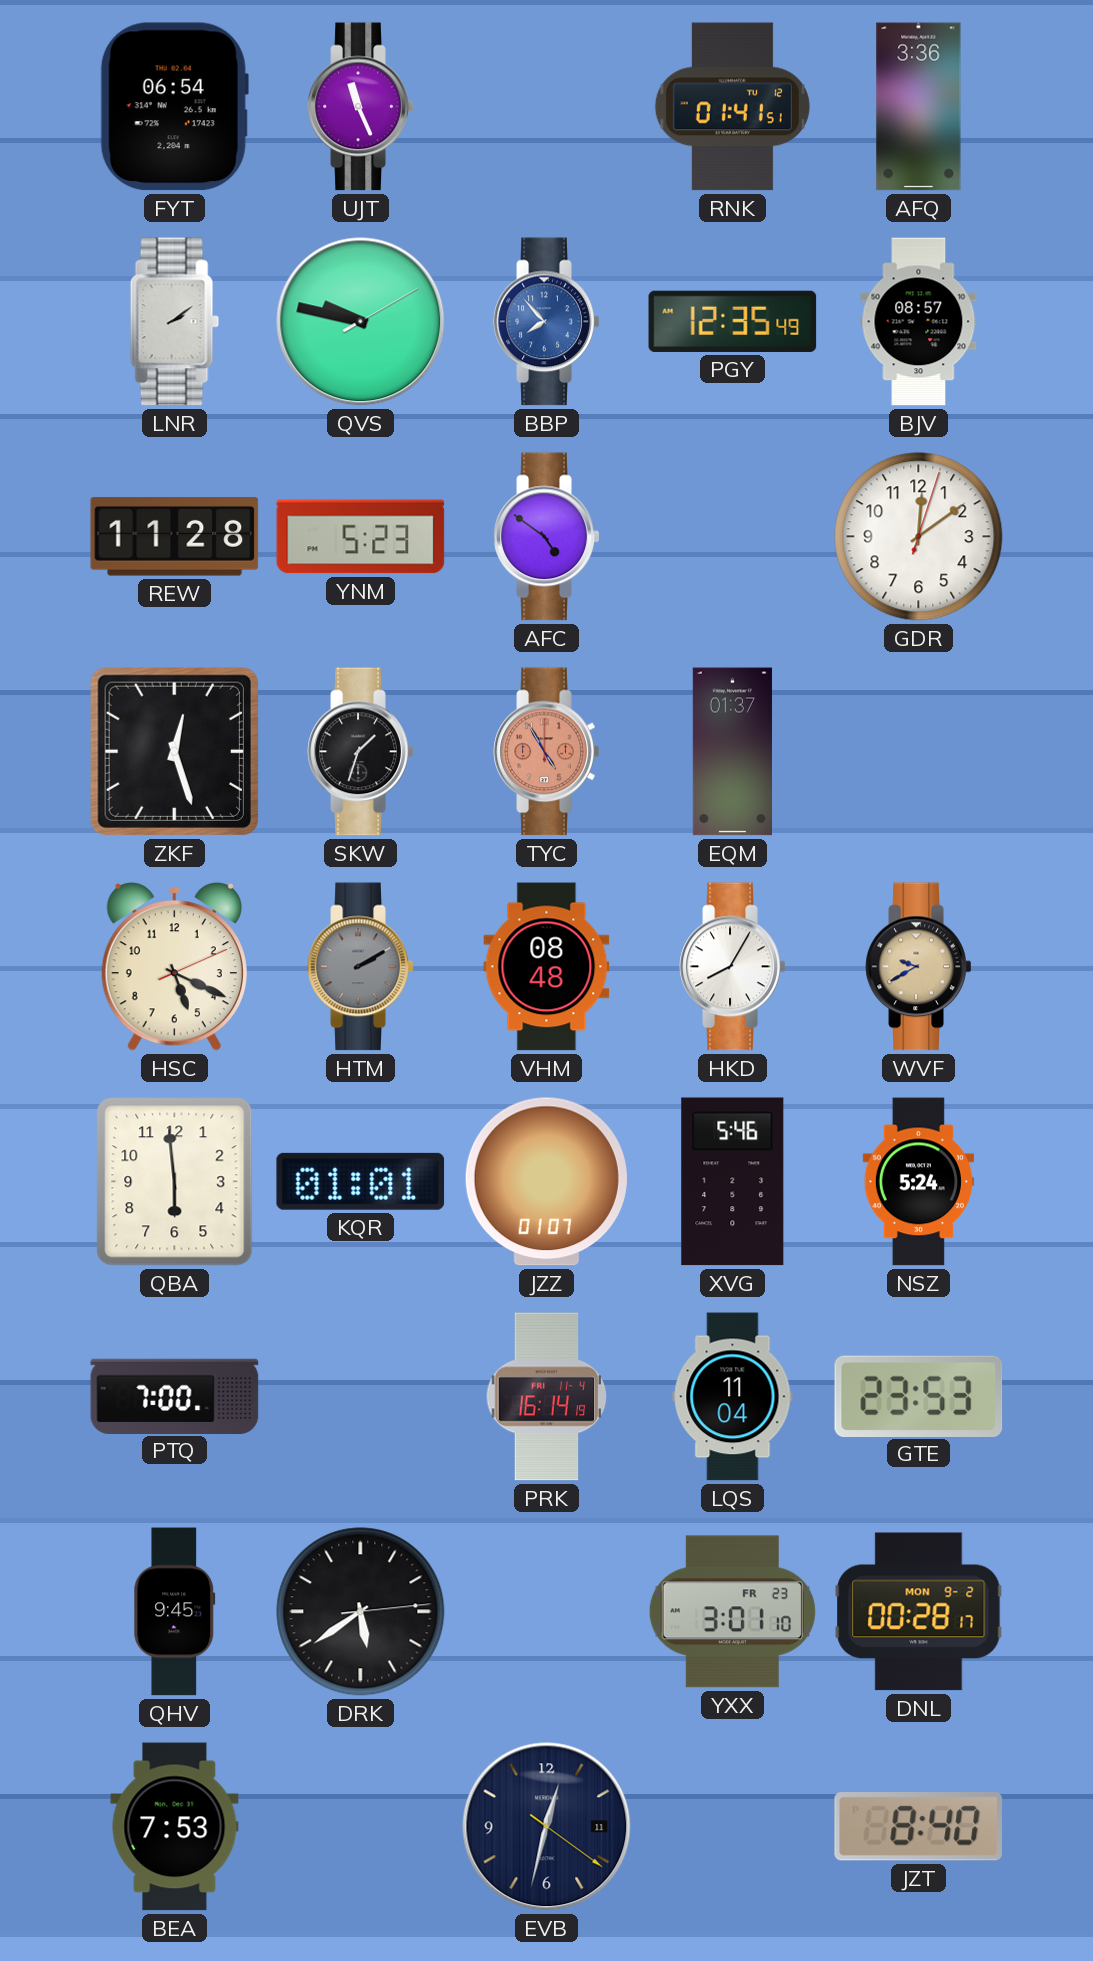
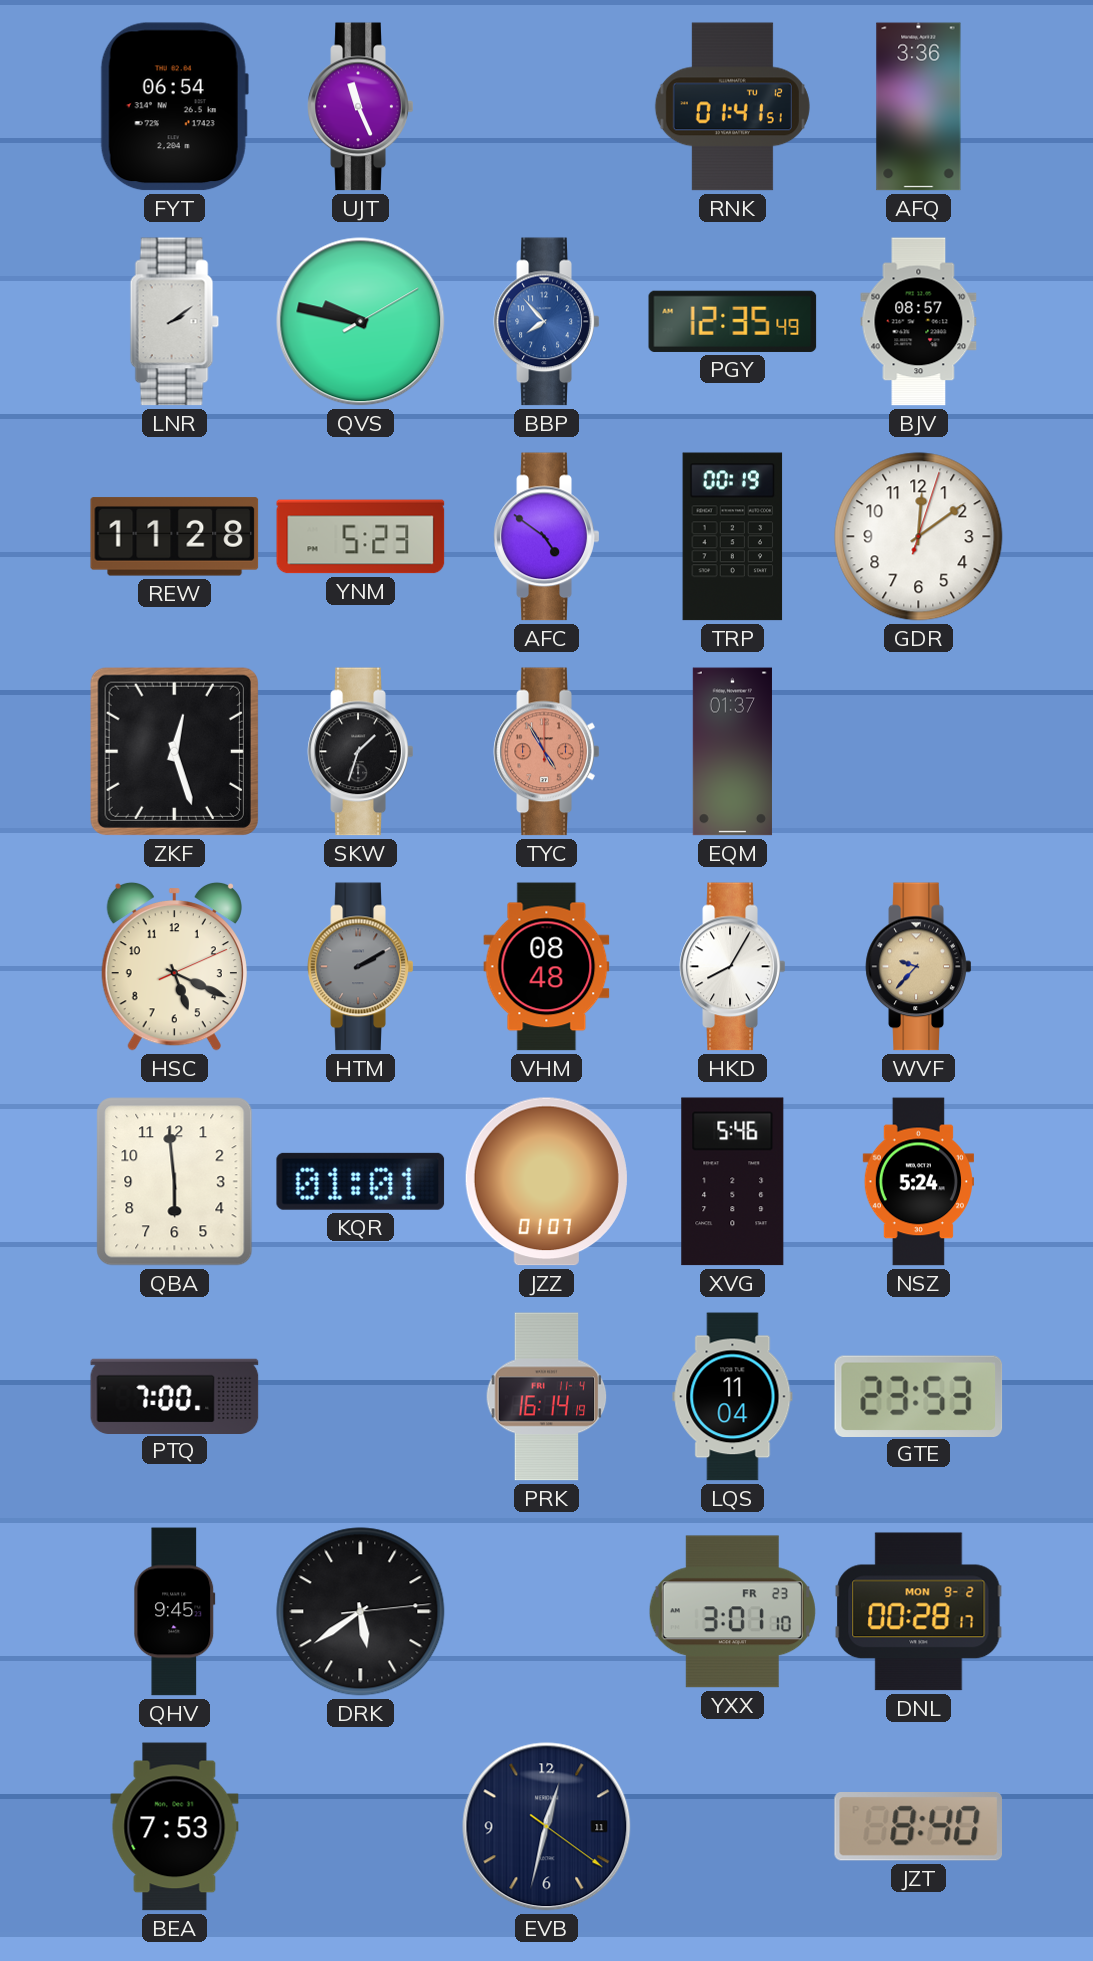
TRP: none -> 00:19 (733, 537)
WVF: 9:40 -> 9:37 (919, 967)
